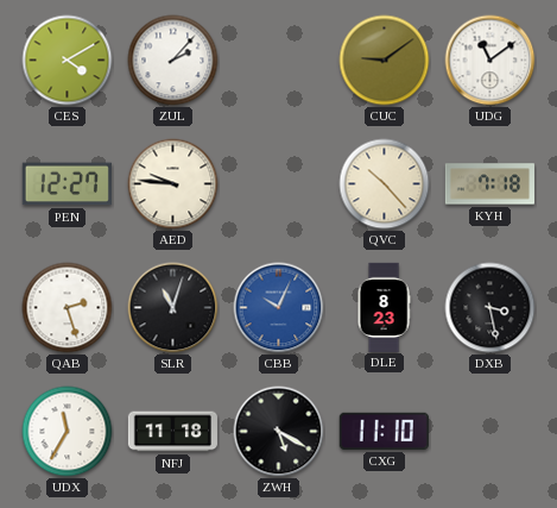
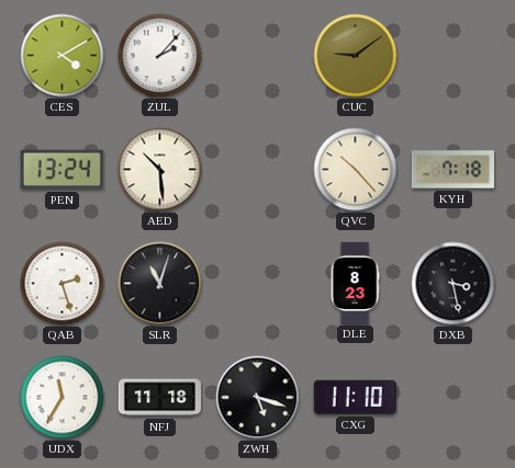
UDG: 11:09 -> none (490, 61)
PEN: 12:27 -> 13:24 (61, 170)
AED: 9:46 -> 10:29 (160, 170)
CBB: 10:04 -> none (279, 308)
ZWH: 5:20 -> 5:18 (258, 398)
